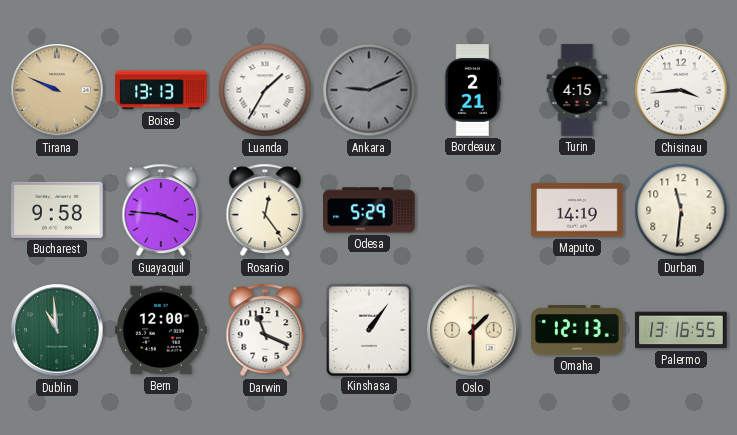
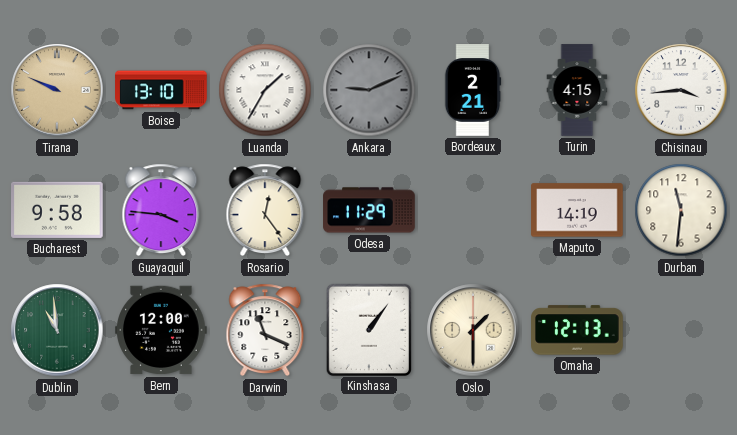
Boise: 13:13 -> 13:10 (161, 90)
Odesa: 5:29 -> 11:29 (369, 210)
Palermo: 13:16 -> none (681, 330)
